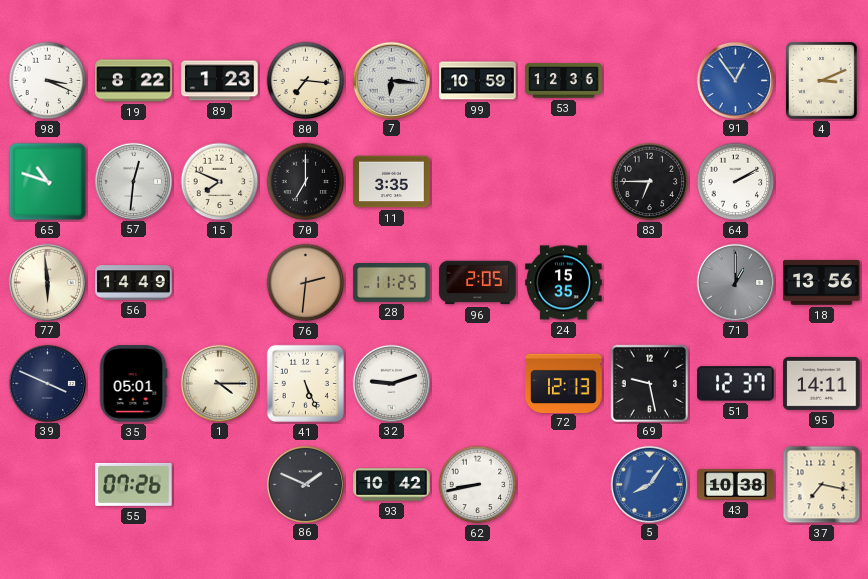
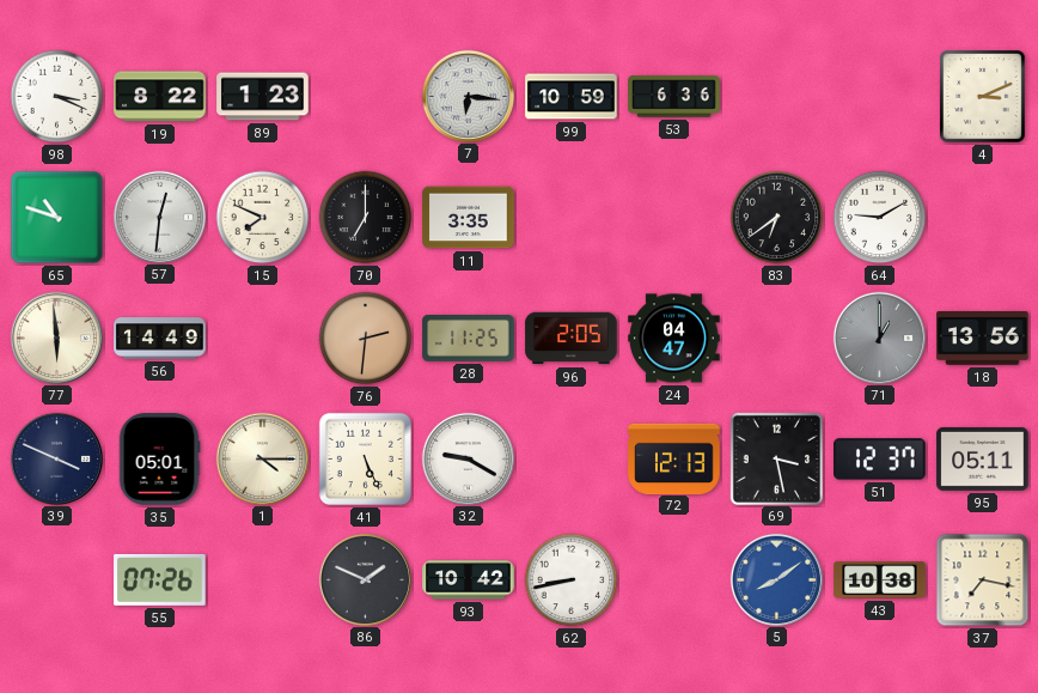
80: 7:16 -> none (306, 81)
53: 12:36 -> 6:36 (674, 97)
91: 12:54 -> none (735, 80)
83: 6:45 -> 6:39 (777, 218)
64: 2:10 -> 9:10 (880, 218)
24: 15:35 -> 04:47 (674, 339)
32: 9:12 -> 9:20 (468, 458)
69: 9:28 -> 3:28 (776, 458)
95: 14:11 -> 05:11 (983, 458)
5: 8:06 -> 8:09 (776, 579)
